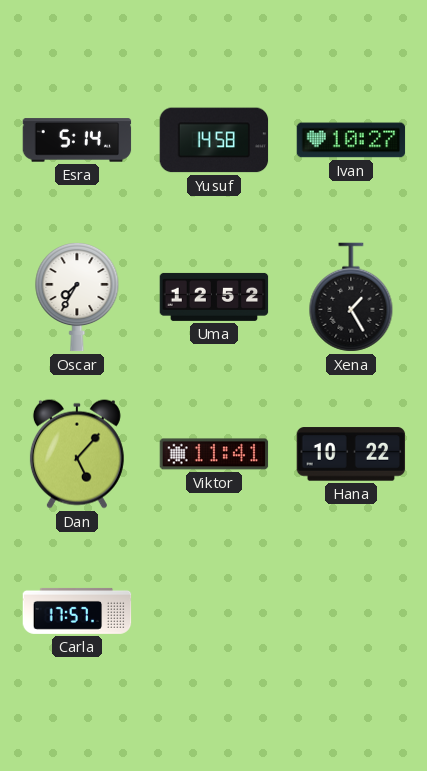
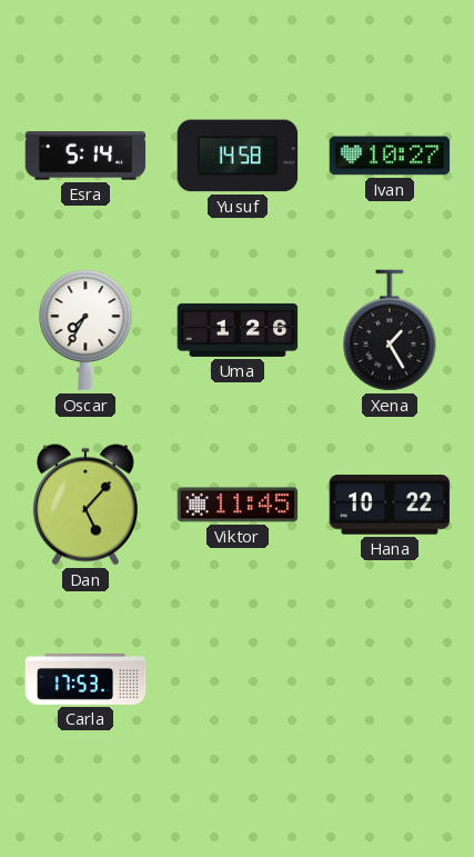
Uma: 12:52 -> 1:26 (238, 330)
Viktor: 11:41 -> 11:45 (238, 505)
Carla: 17:57 -> 17:53 (85, 679)
